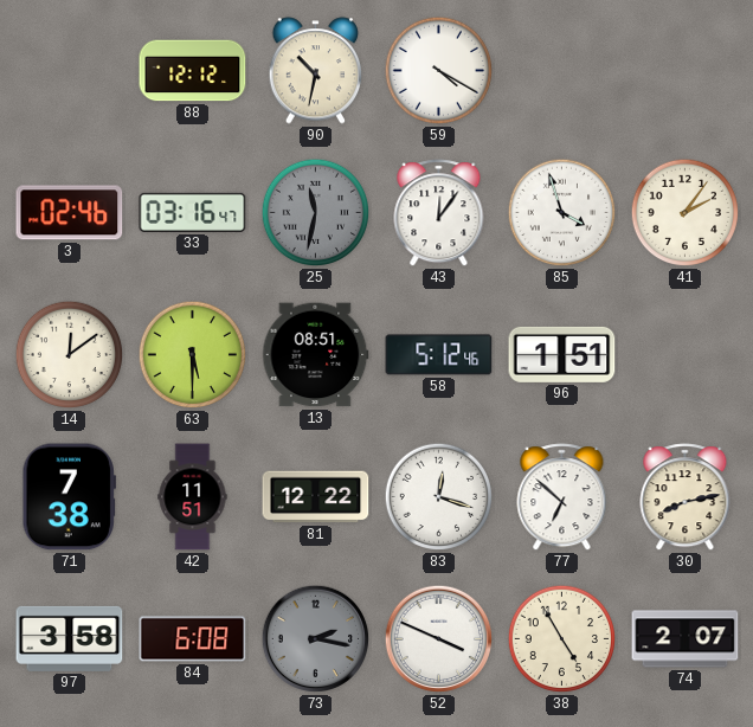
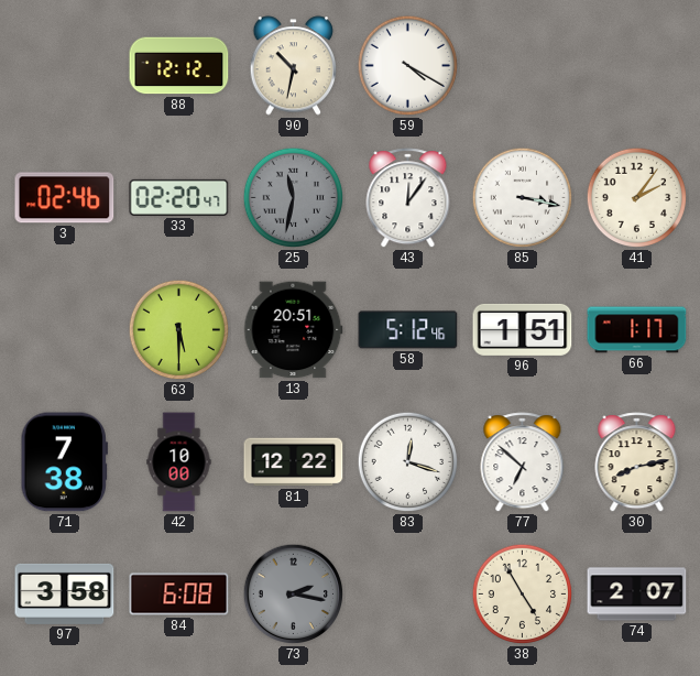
33: 03:16 -> 02:20 (179, 197)
85: 3:57 -> 3:17 (523, 198)
14: 12:09 -> none (70, 355)
13: 08:51 -> 20:51 (294, 330)
66: none -> 1:17 (637, 330)
42: 11:51 -> 10:00 (179, 462)
52: 3:49 -> none (439, 639)
